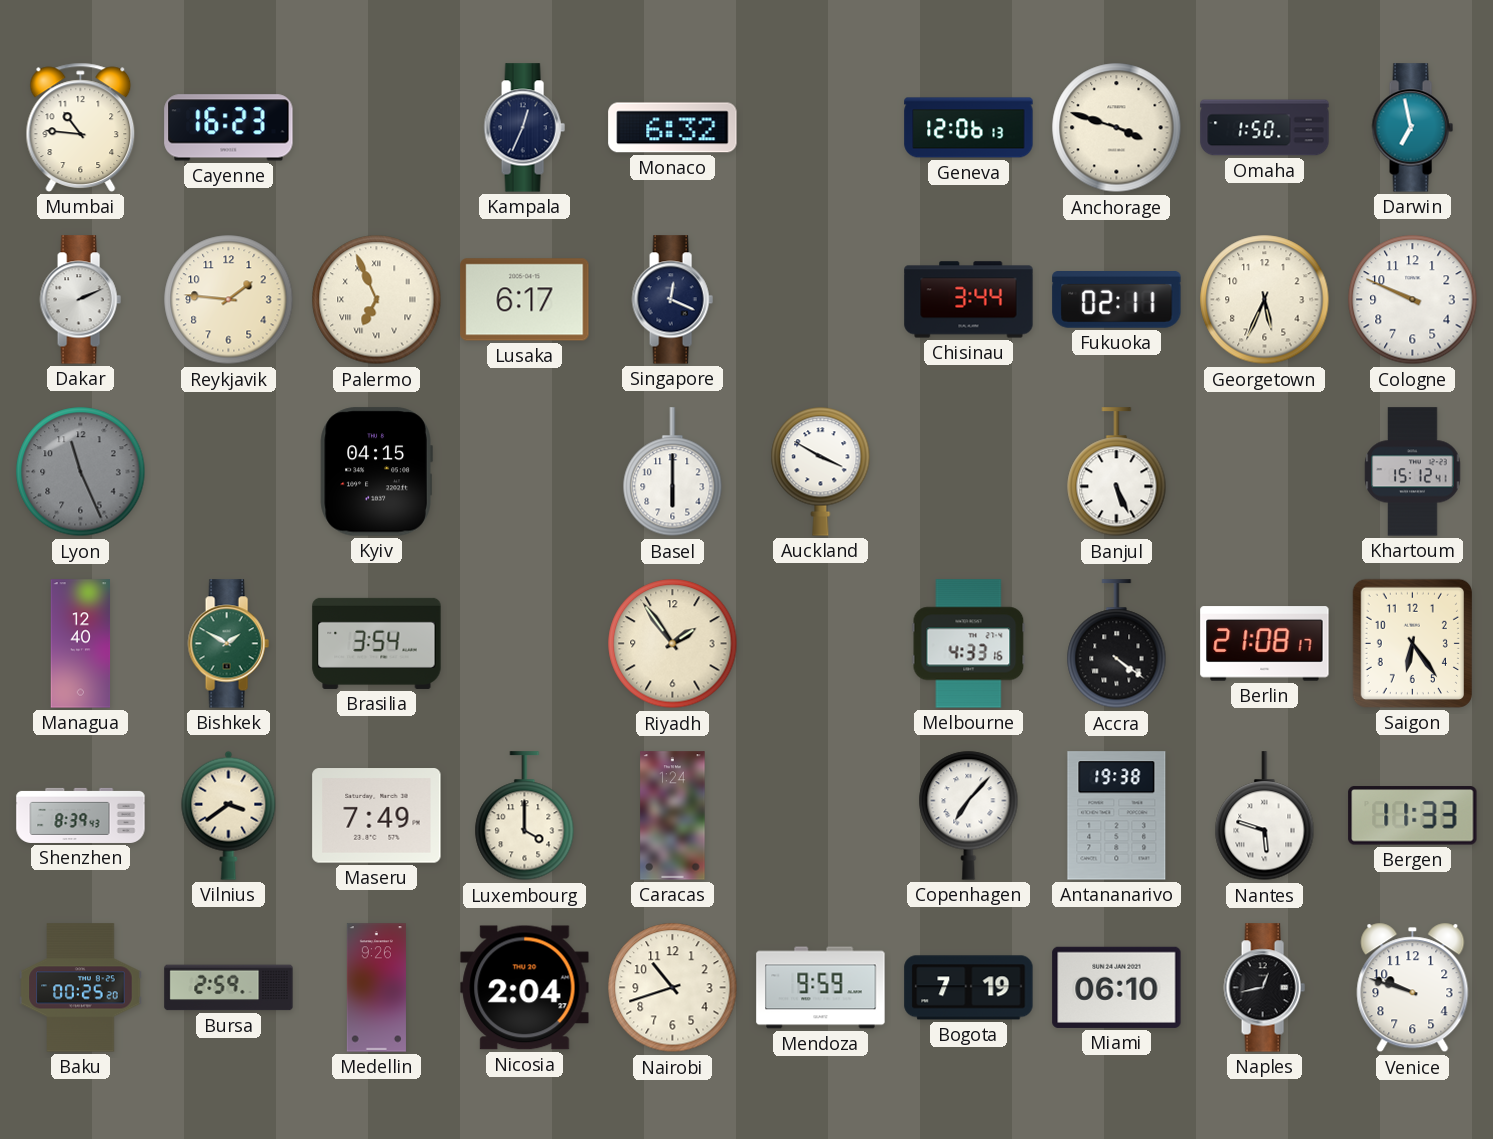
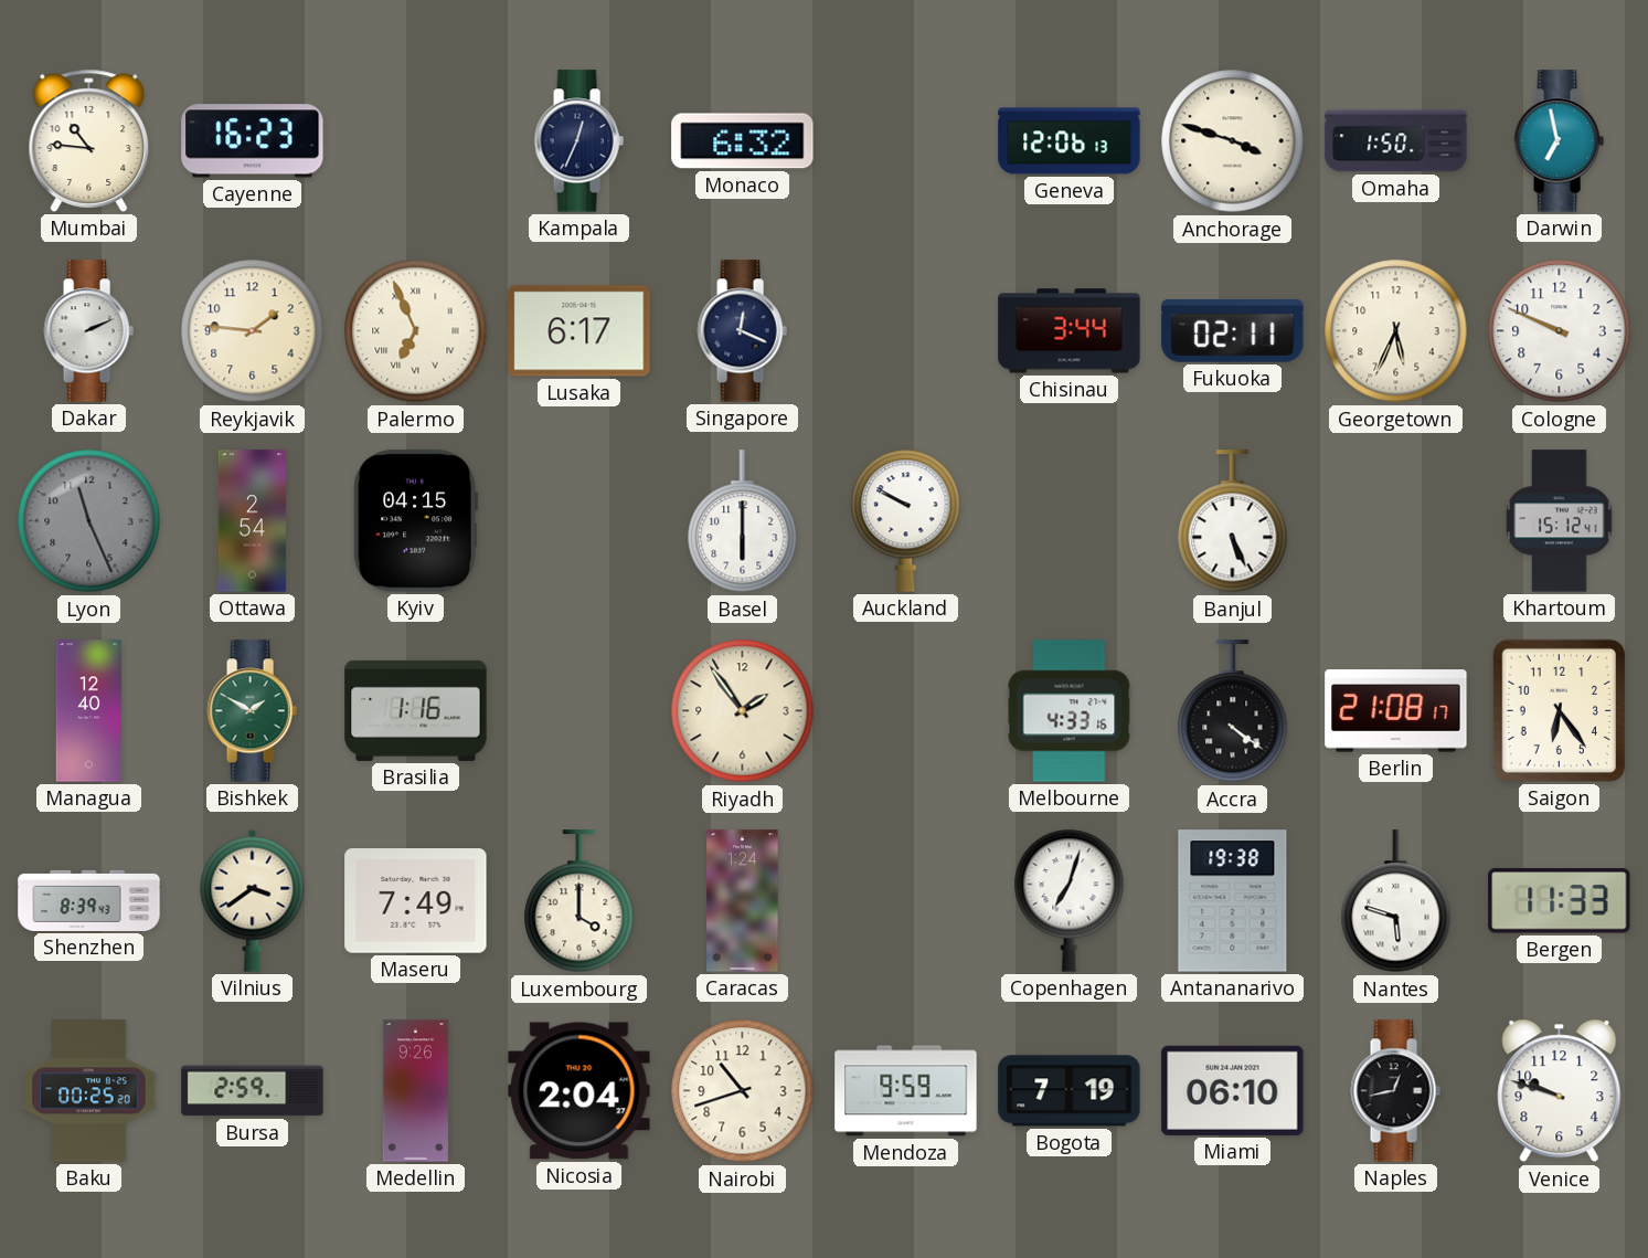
Ottawa: none -> 2:54 (252, 521)
Auckland: 3:50 -> 9:50 (906, 520)
Brasilia: 3:54 -> 1:16 (416, 710)
Copenhagen: 7:07 -> 7:03 (1070, 900)
